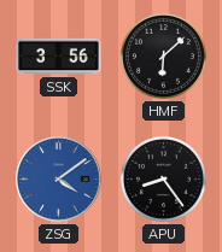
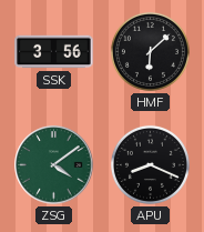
ZSG dial: blue -> green (54, 165)
APU: 8:24 -> 8:19 (150, 164)
